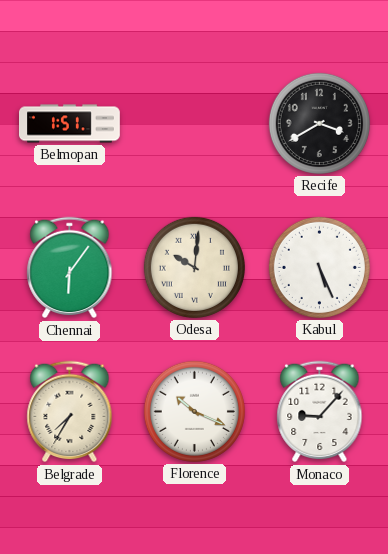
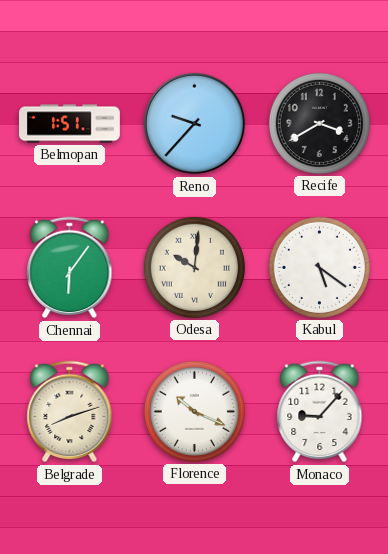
Reno: none -> 9:37 (195, 124)
Kabul: 5:26 -> 5:21 (319, 267)
Belgrade: 7:35 -> 8:12 (70, 412)
